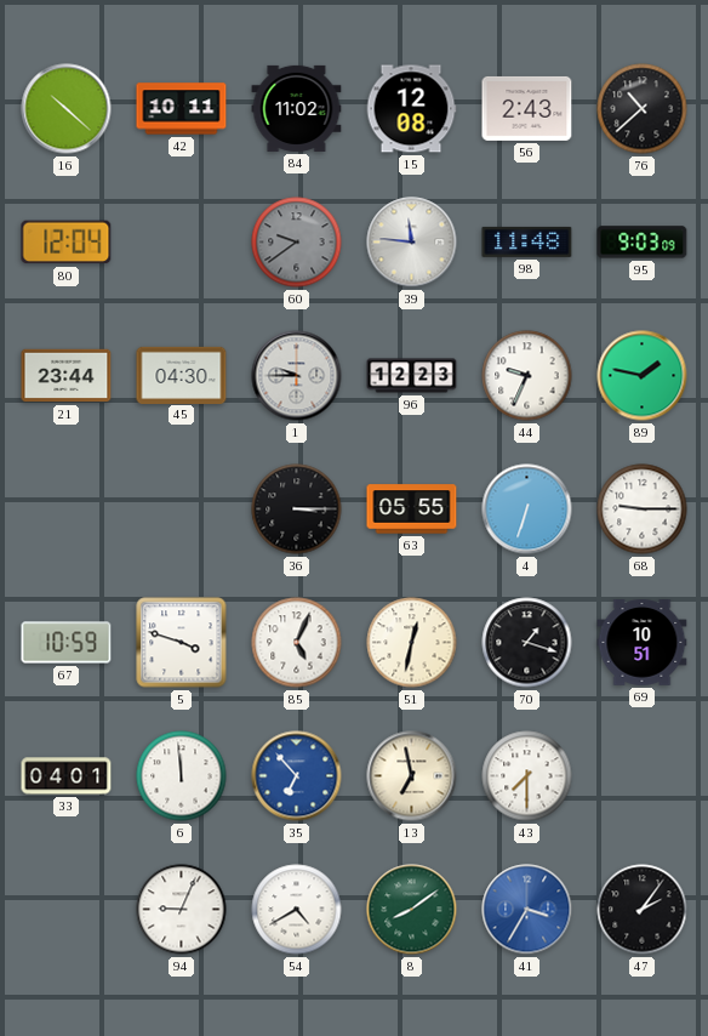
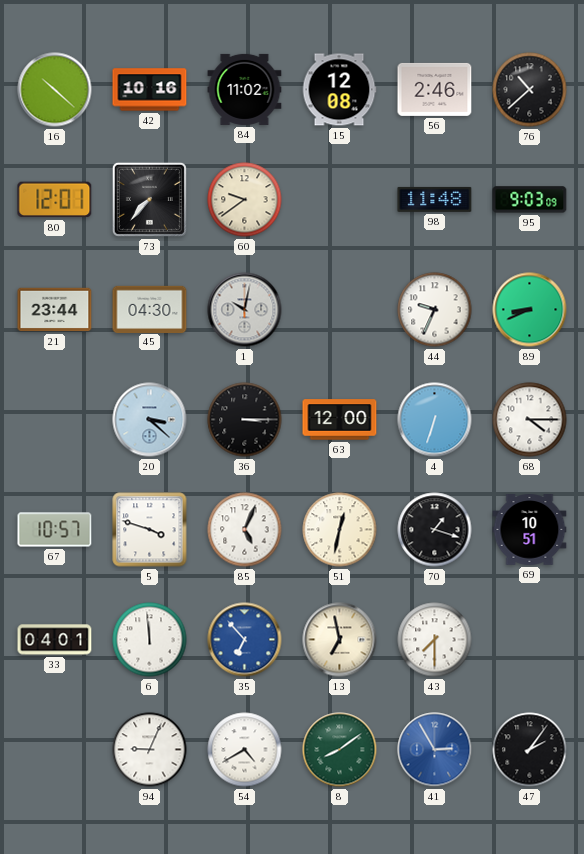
42: 10:11 -> 10:16 (150, 90)
56: 2:43 -> 2:46 (435, 89)
80: 12:04 -> 12:01 (55, 200)
73: none -> 7:37 (149, 199)
60 dial: grey -> cream (245, 200)
39: 11:46 -> none (412, 243)
1: 9:45 -> 10:02 (245, 310)
96: 12:23 -> none (412, 376)
89: 1:47 -> 8:41 (530, 310)
20: none -> 3:22 (150, 420)
63: 05:55 -> 12:00 (340, 420)
68: 9:15 -> 4:15 (530, 420)
67: 10:59 -> 10:57 (55, 530)
41: 3:35 -> 2:55 (435, 750)
